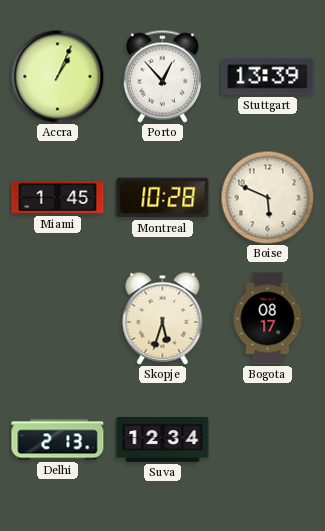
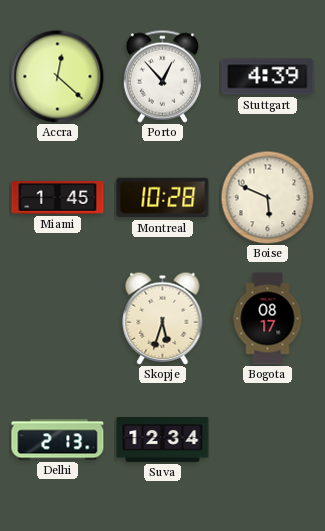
Accra: 1:04 -> 12:22 (57, 76)
Stuttgart: 13:39 -> 4:39 (268, 77)
